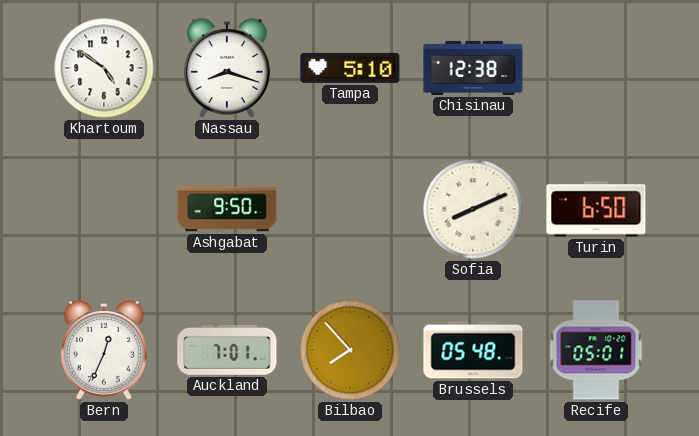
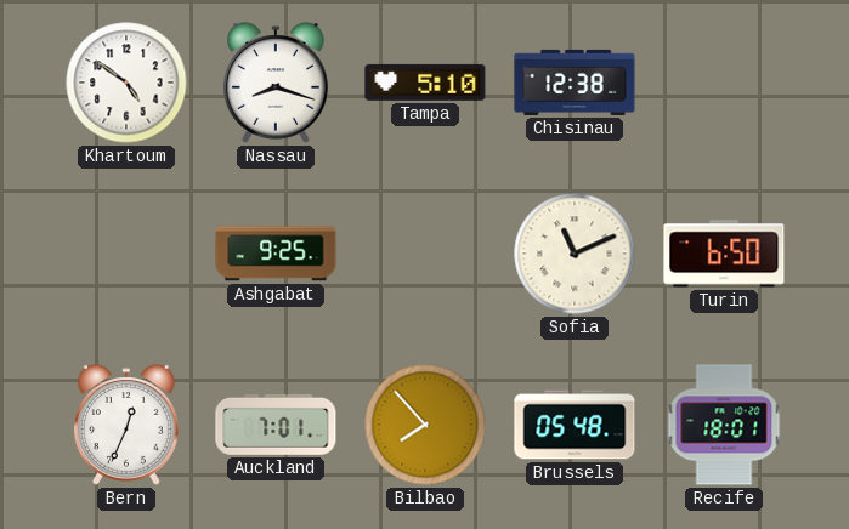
Ashgabat: 9:50 -> 9:25 (276, 254)
Sofia: 8:11 -> 11:11 (575, 254)
Recife: 05:01 -> 18:01 (724, 425)
